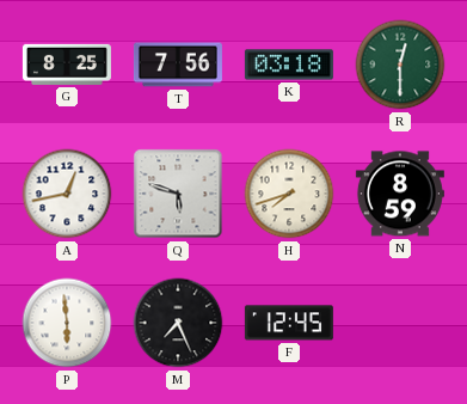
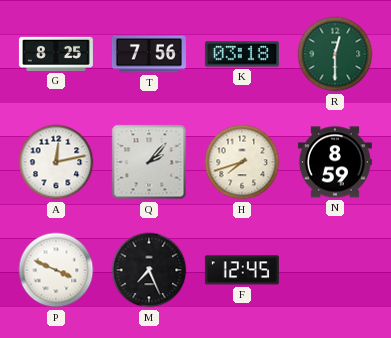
A: 12:43 -> 12:13 (56, 162)
Q: 5:48 -> 2:07 (149, 162)
P: 5:59 -> 3:49 (56, 270)
